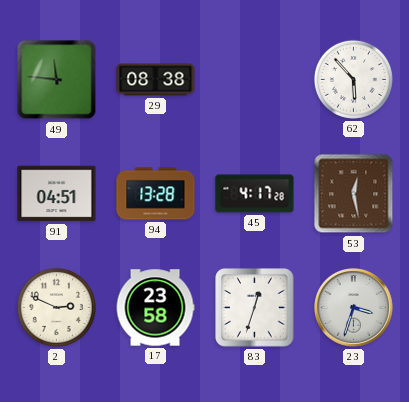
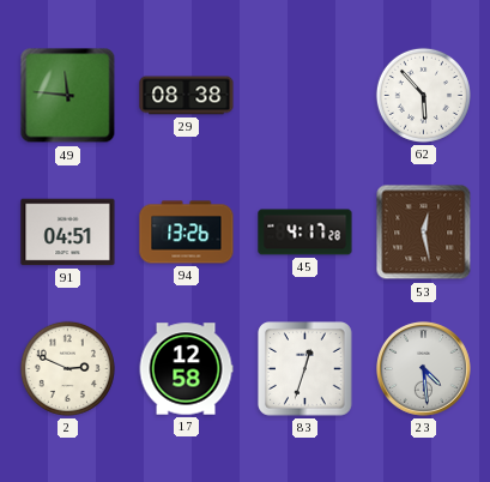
94: 13:28 -> 13:26 (187, 233)
17: 23:58 -> 12:58 (186, 369)
23: 3:33 -> 4:29 (424, 369)
